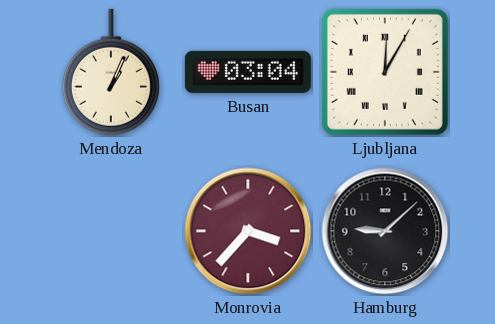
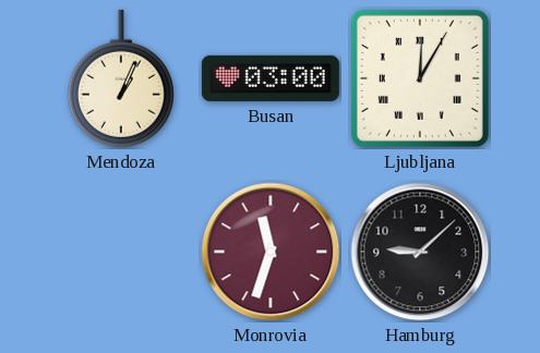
Busan: 03:04 -> 03:00 (271, 78)
Monrovia: 3:37 -> 11:33 (271, 252)
